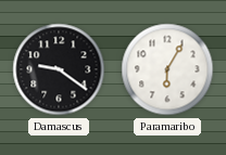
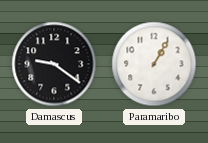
Paramaribo: 6:05 -> 1:05 (154, 64)
